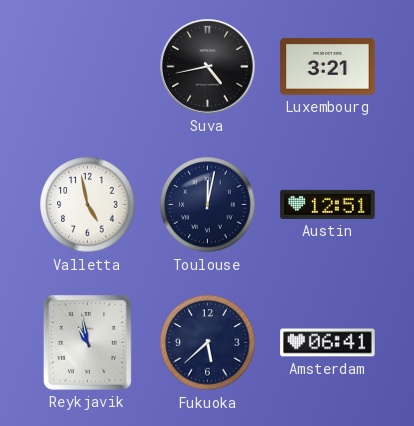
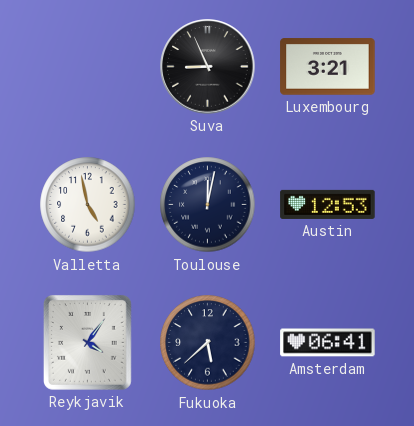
Suva: 4:43 -> 8:56 (208, 67)
Austin: 12:51 -> 12:53 (328, 204)
Reykjavik: 10:58 -> 4:06 (87, 342)
